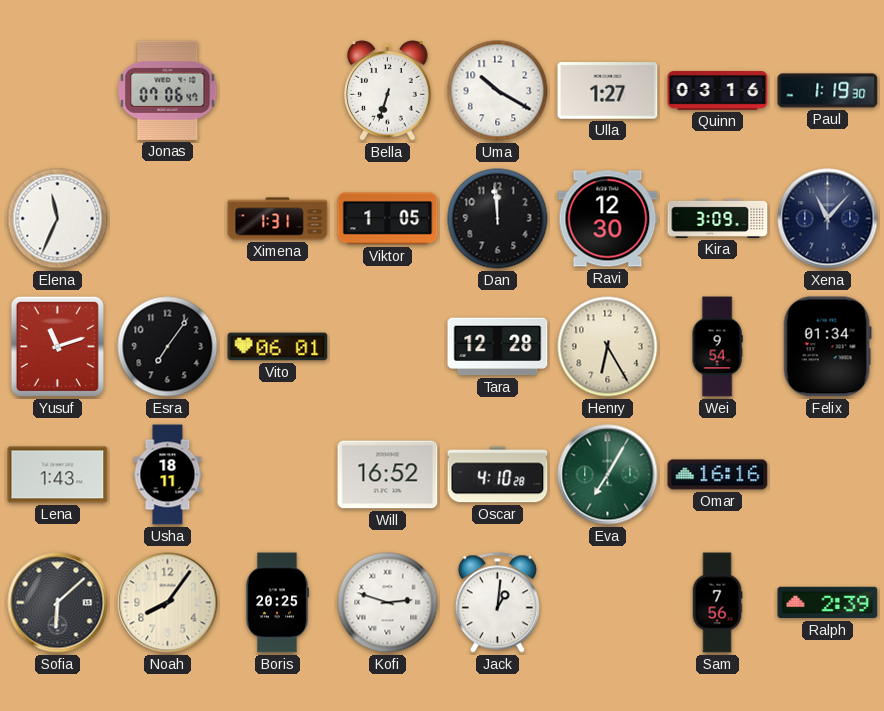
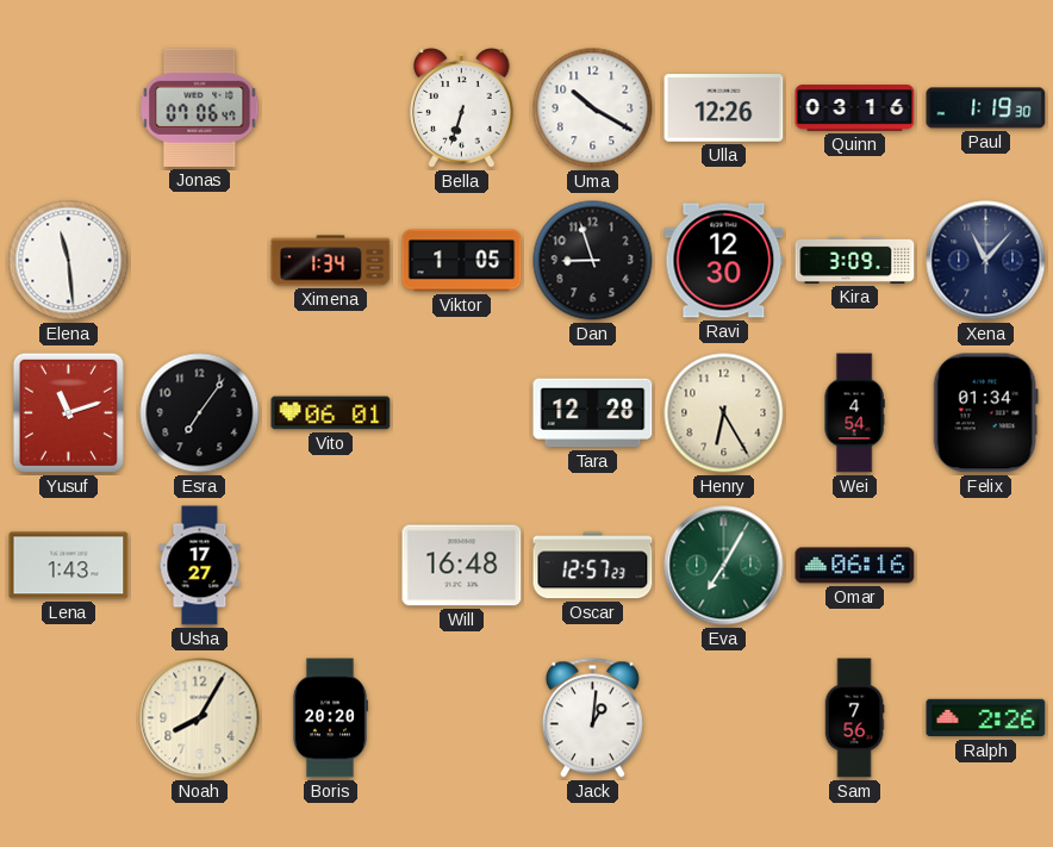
Ulla: 1:27 -> 12:26 (724, 108)
Elena: 11:34 -> 11:29 (69, 261)
Ximena: 1:31 -> 1:34 (331, 261)
Dan: 11:59 -> 8:57 (593, 261)
Wei: 9:54 -> 4:54 (854, 413)
Usha: 18:11 -> 17:27 (200, 566)
Will: 16:52 -> 16:48 (462, 566)
Oscar: 4:10 -> 12:57 (593, 566)
Omar: 16:16 -> 06:16 (855, 566)
Sofia: 6:08 -> none (58, 603)
Noah: 8:06 -> 8:05 (200, 718)
Boris: 20:25 -> 20:20 (329, 718)
Kofi: 2:48 -> none (388, 603)
Ralph: 2:39 -> 2:26 (986, 718)
